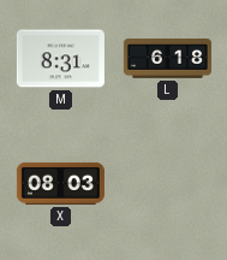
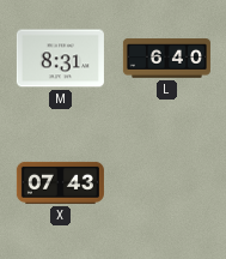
L: 6:18 -> 6:40 (166, 59)
X: 08:03 -> 07:43 (60, 182)
